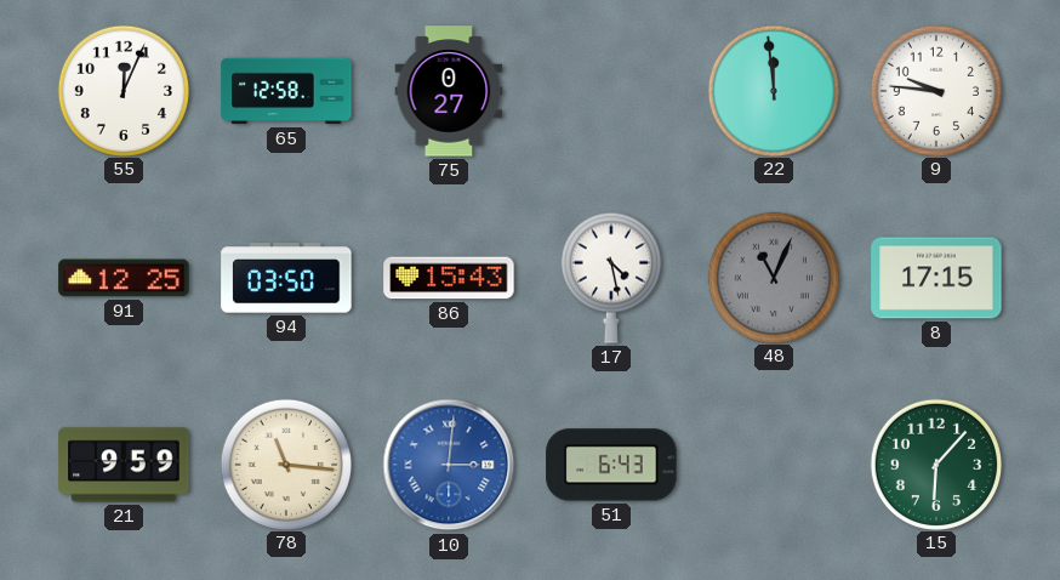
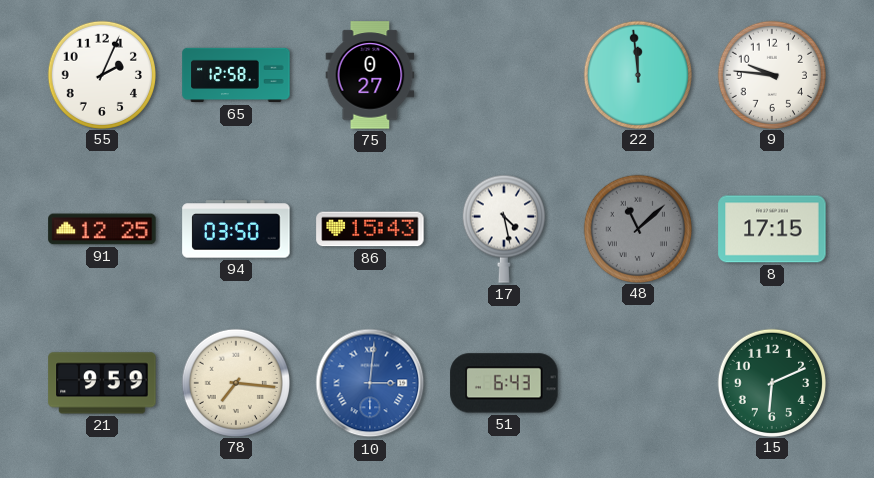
55: 12:04 -> 2:04 (101, 74)
48: 11:04 -> 11:08 (637, 228)
78: 11:16 -> 7:16 (235, 382)
15: 6:07 -> 6:11 (771, 382)
